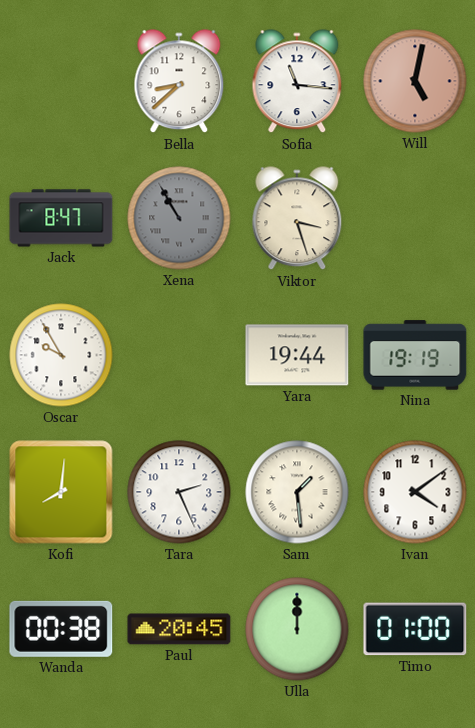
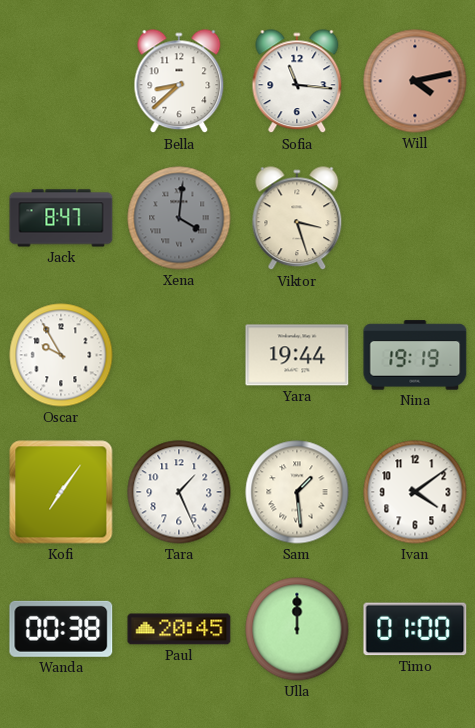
Will: 5:02 -> 4:13 (415, 81)
Xena: 10:55 -> 4:01 (179, 218)
Kofi: 8:01 -> 7:06 (61, 492)
Tara: 2:26 -> 1:26 (179, 492)
